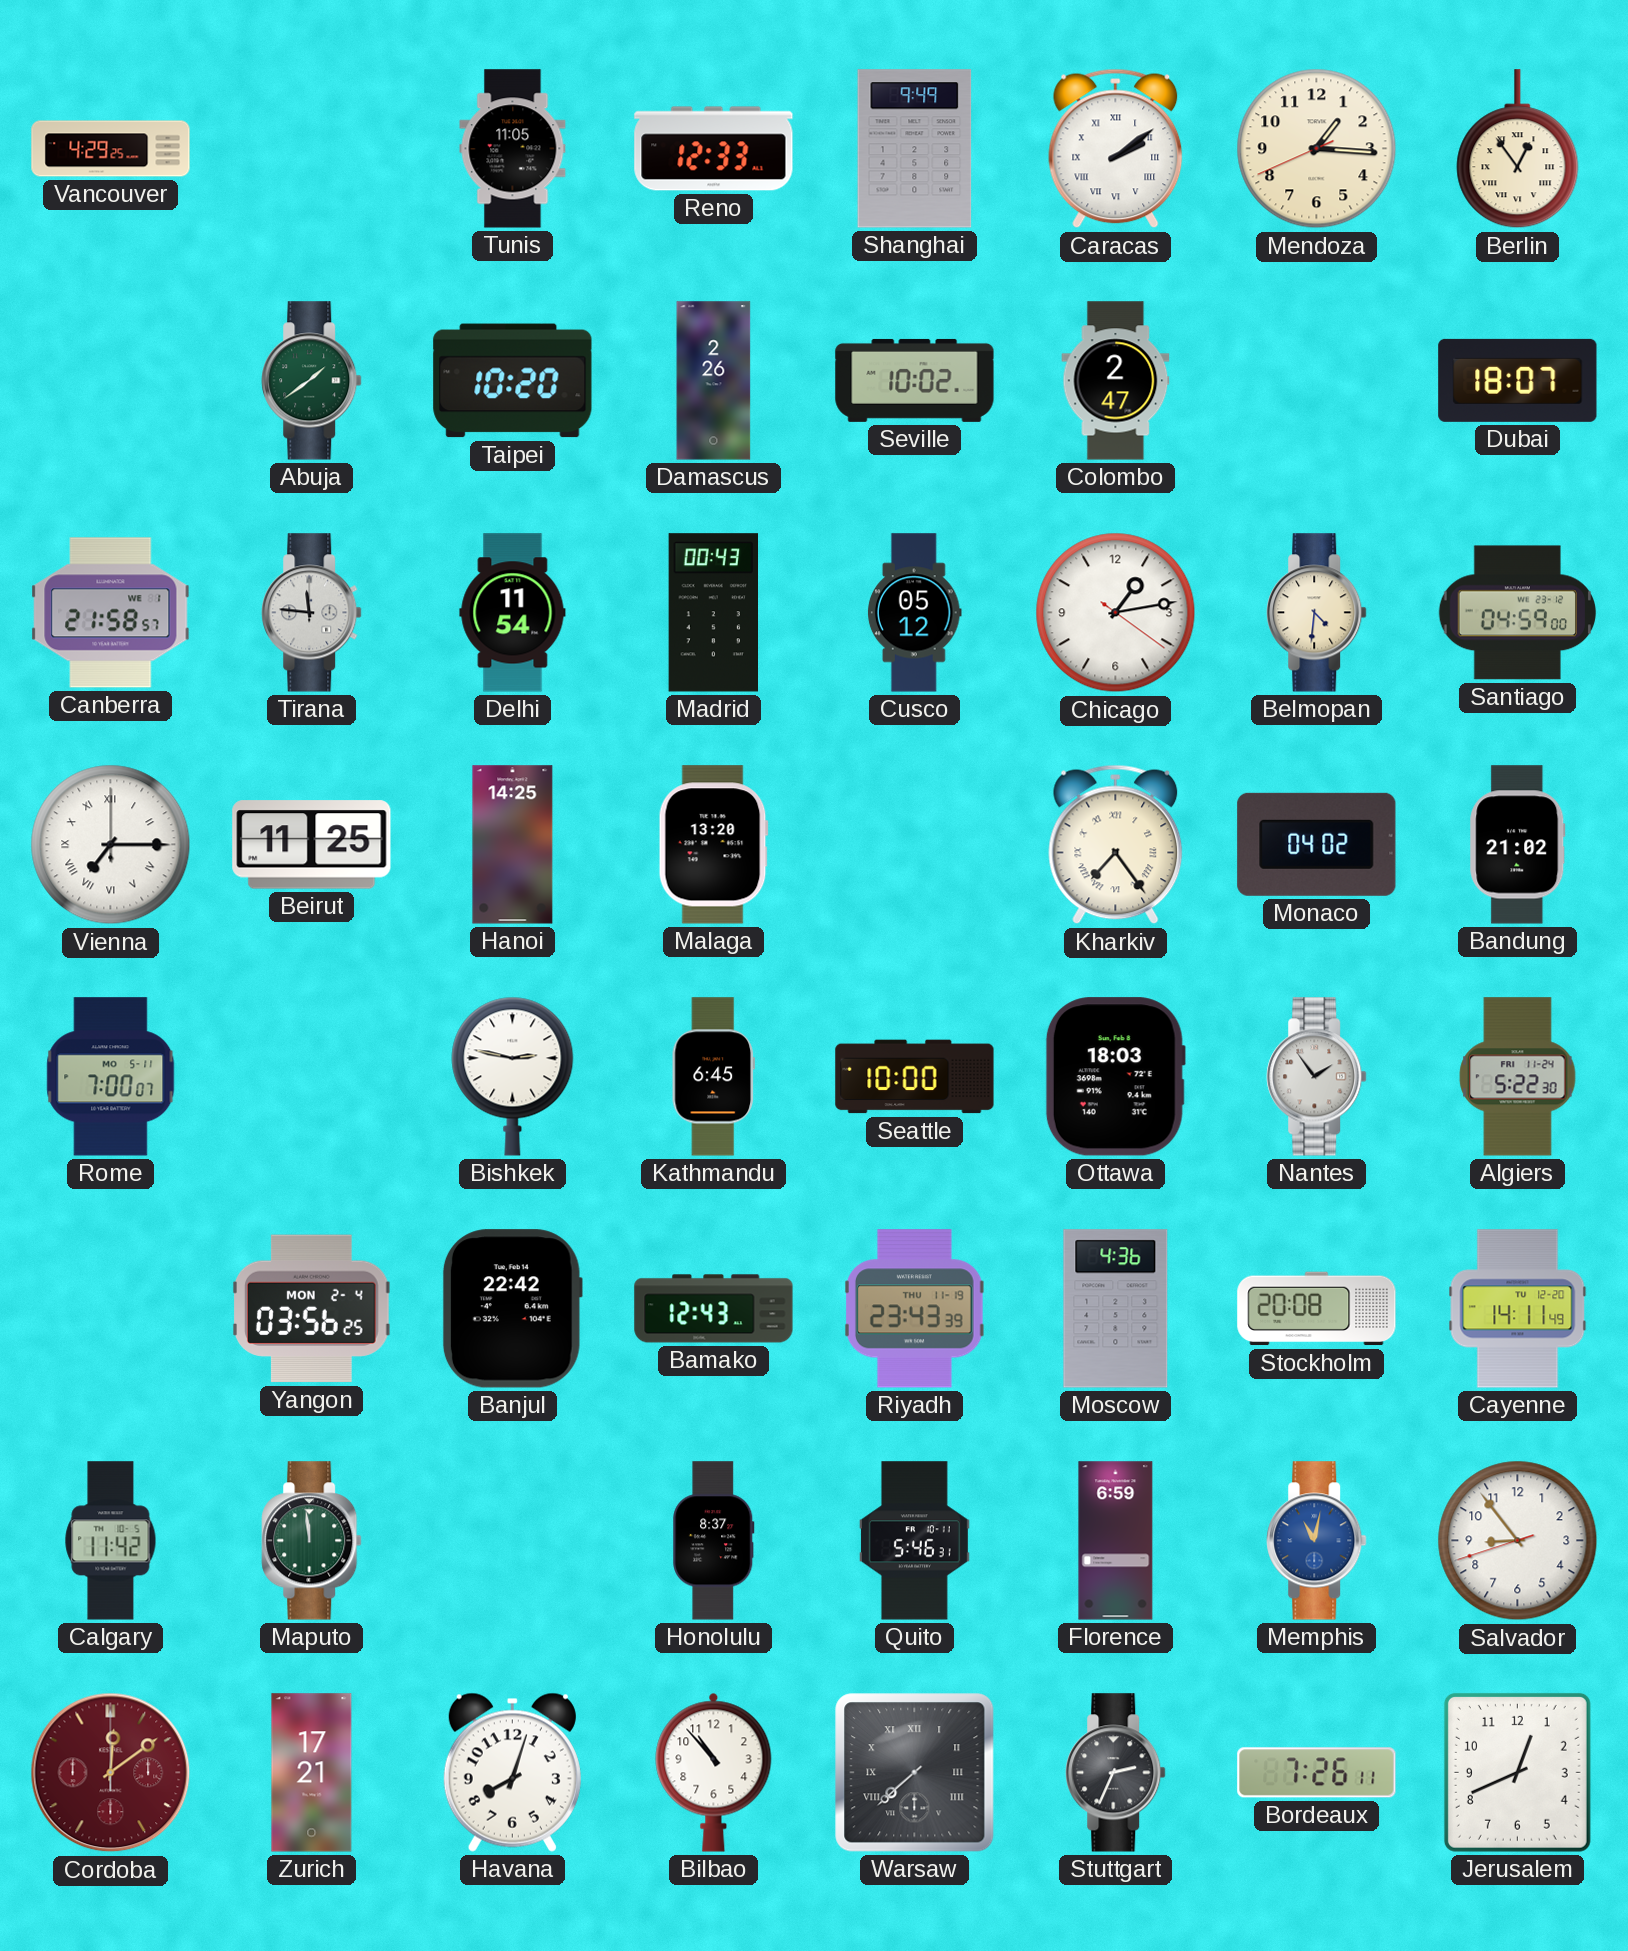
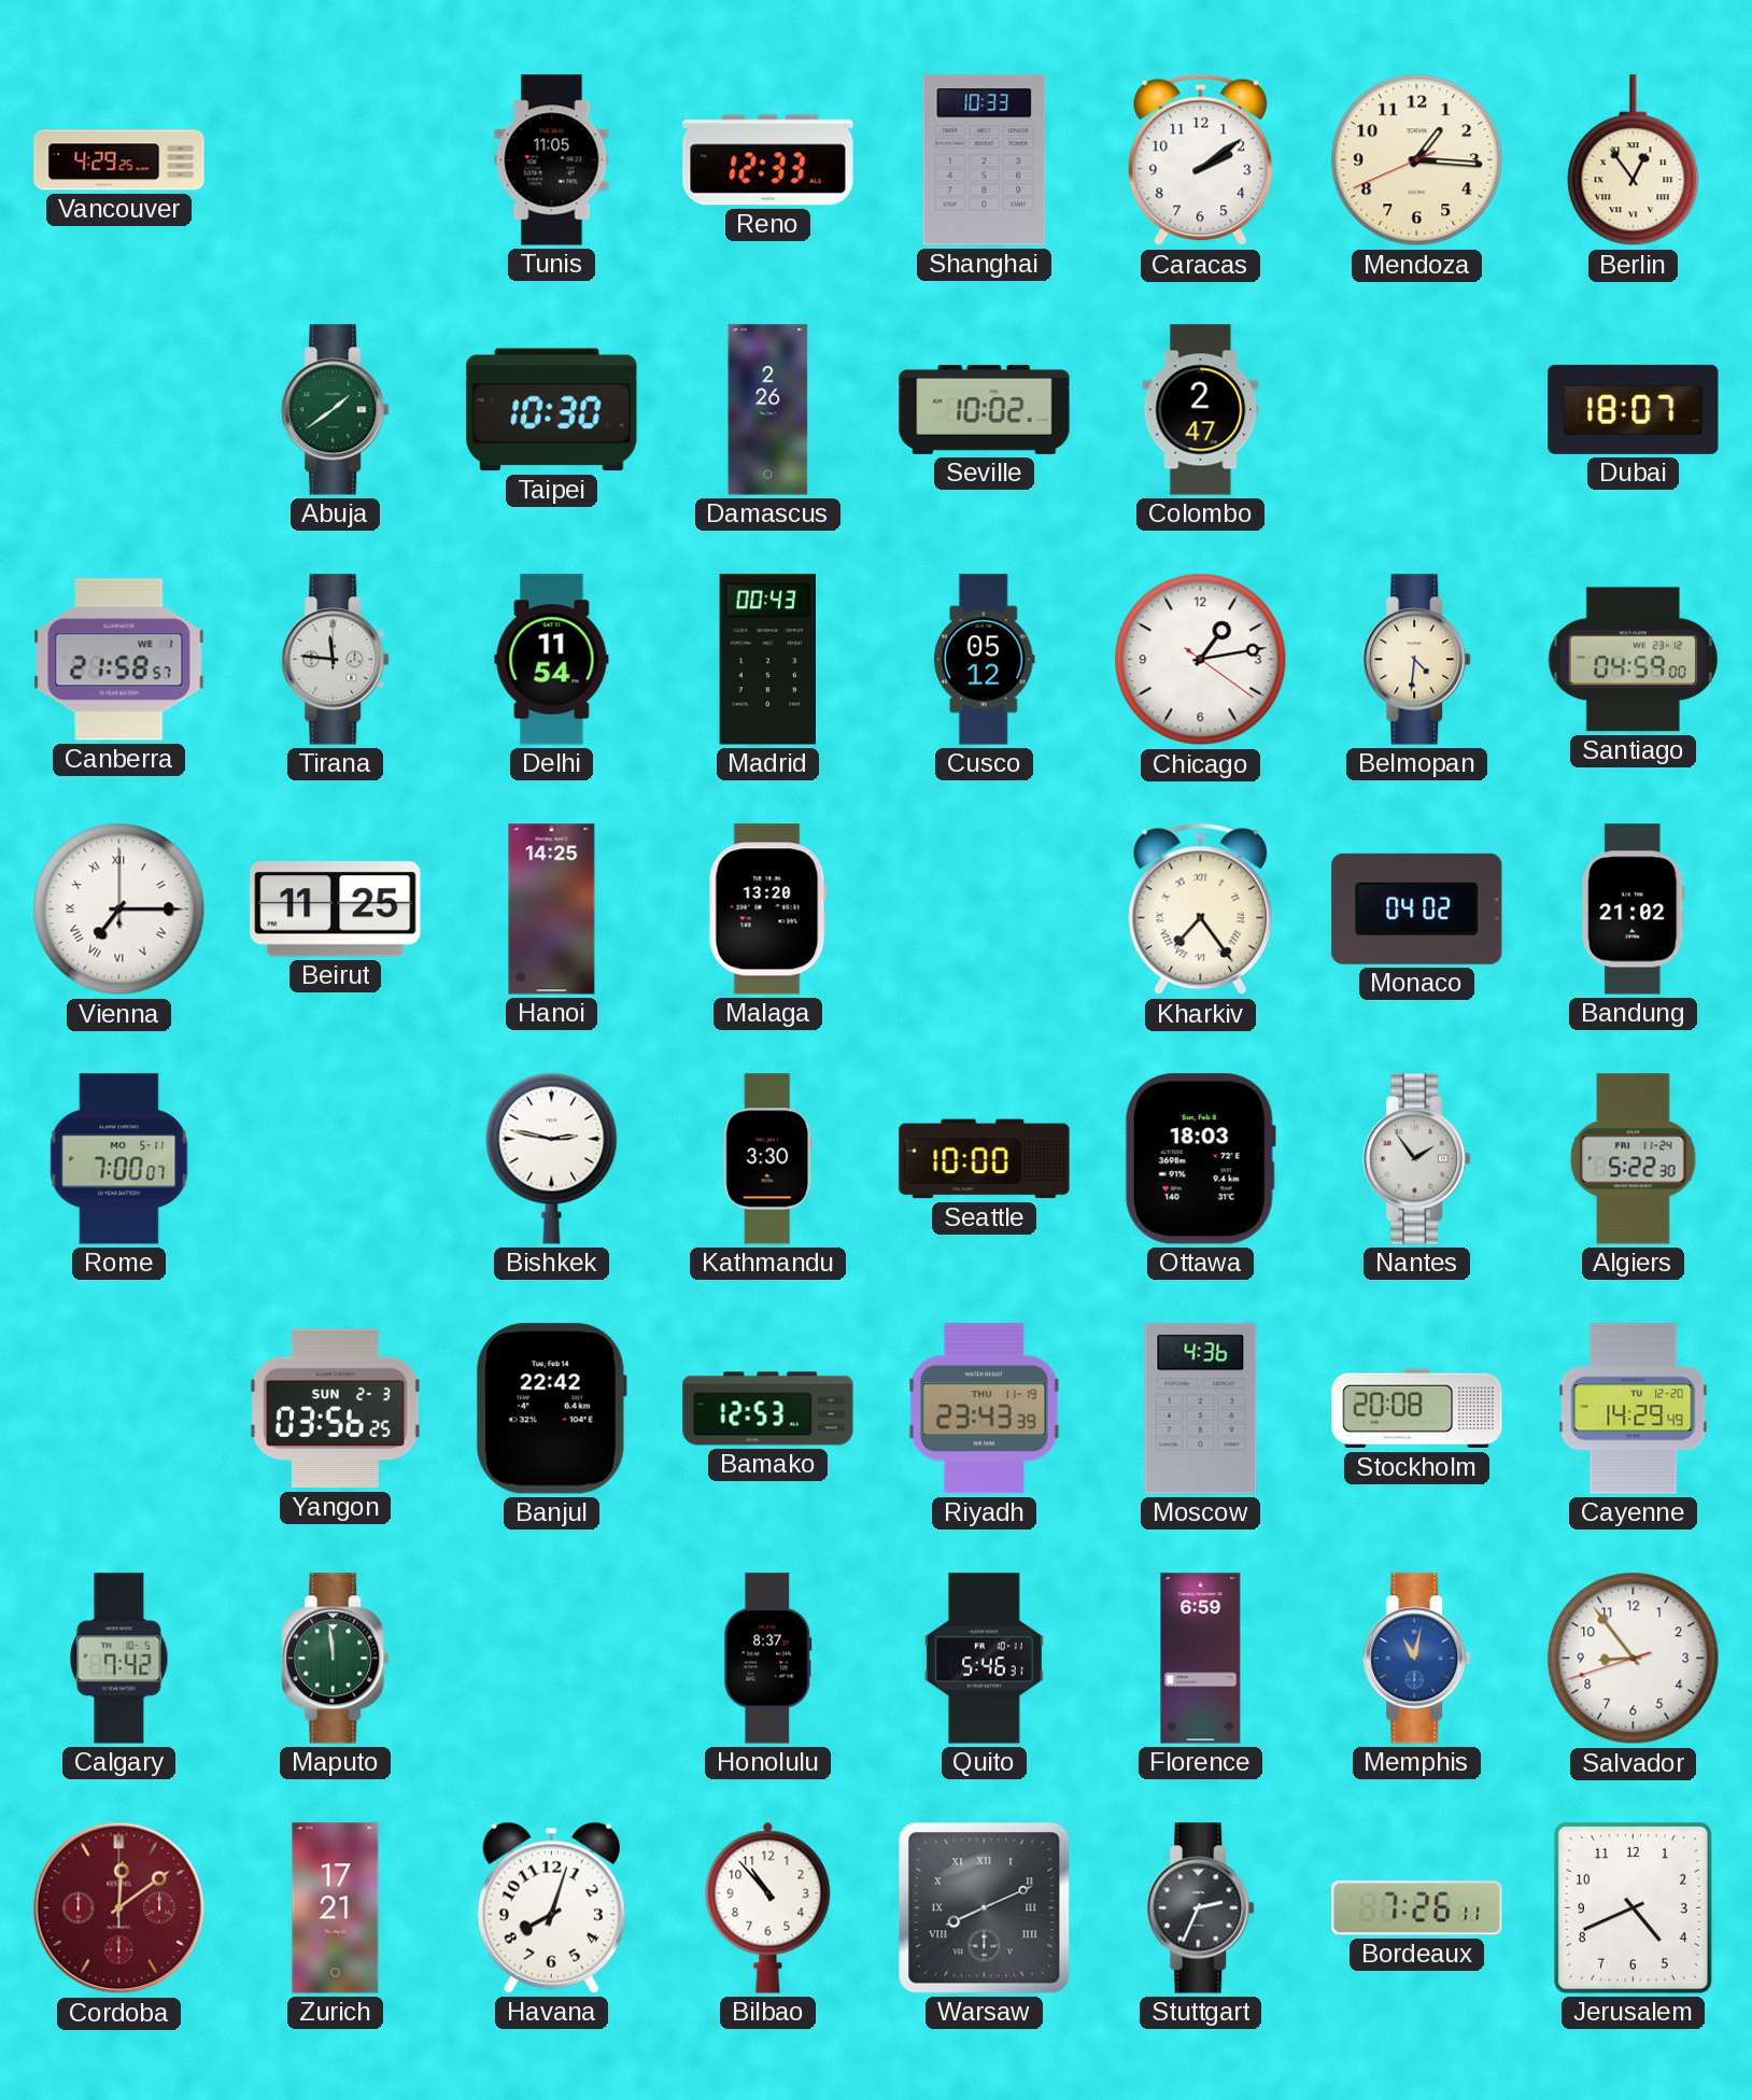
Shanghai: 9:49 -> 10:33 (985, 160)
Caracas numerals: Roman -> Arabic (1201, 160)
Taipei: 10:20 -> 10:30 (552, 410)
Kathmandu: 6:45 -> 3:30 (767, 1159)
Yangon date: MON 2-4 -> SUN 2-3 (336, 1409)
Bamako: 12:43 -> 12:53 (768, 1409)
Cayenne: 14:11 -> 14:29 (1634, 1409)
Calgary: 11:42 -> 7:42 (119, 1659)
Warsaw: 7:38 -> 8:11 (985, 1908)
Jerusalem: 12:41 -> 4:41 (1633, 1907)
